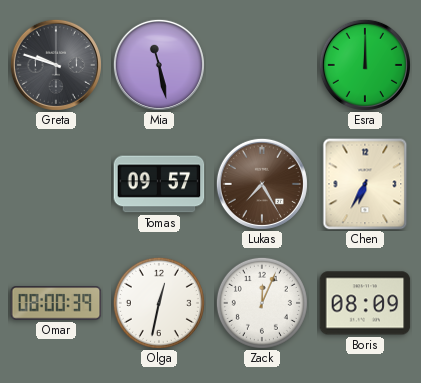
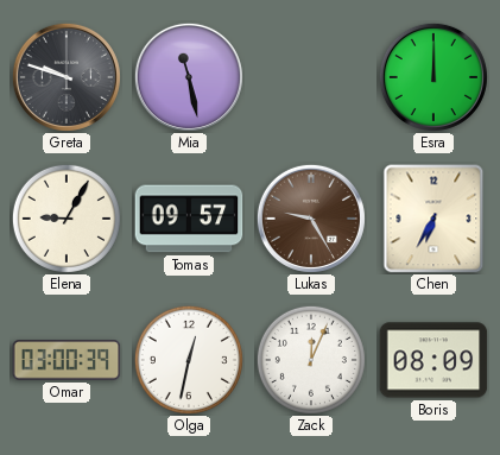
Elena: none -> 9:05 (67, 219)
Lukas: 7:25 -> 9:25 (311, 219)
Omar: 08:00 -> 03:00 (67, 360)
